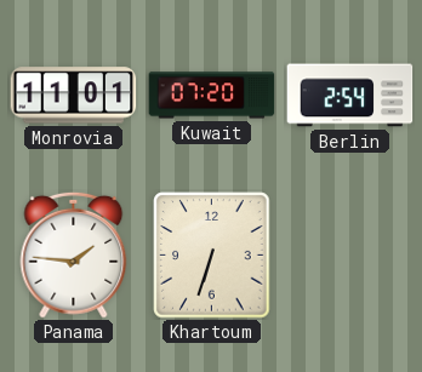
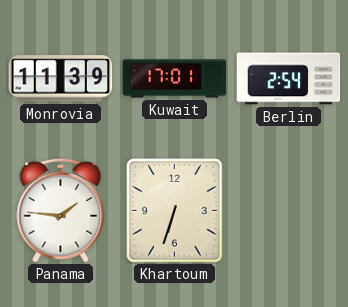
Monrovia: 11:01 -> 11:39 (61, 79)
Kuwait: 07:20 -> 17:01 (175, 79)
